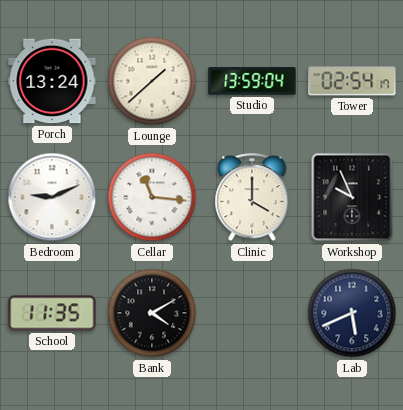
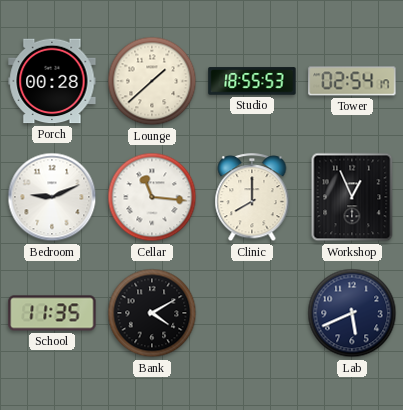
Porch: 13:24 -> 00:28 (52, 81)
Studio: 13:59 -> 18:55 (252, 81)
Clinic: 4:00 -> 8:00 (252, 198)
Workshop: 9:56 -> 12:56 (352, 197)
